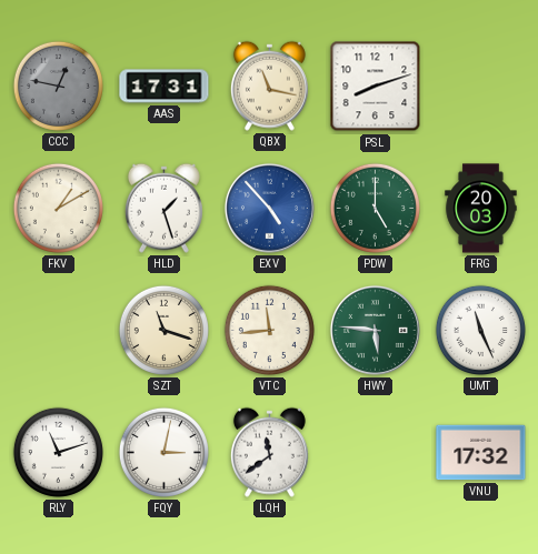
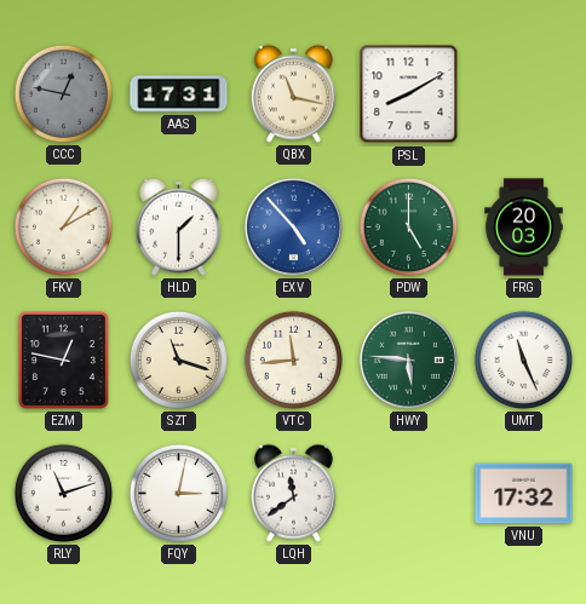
PSL: 8:12 -> 8:10 (409, 94)
HLD: 1:27 -> 1:30 (178, 226)
EZM: none -> 12:47 (63, 359)
